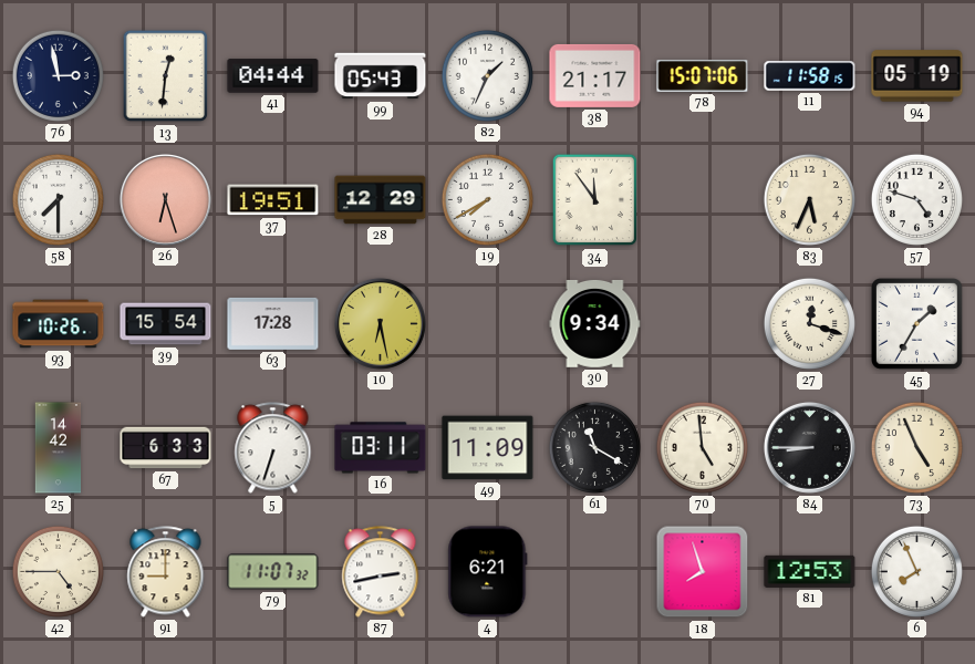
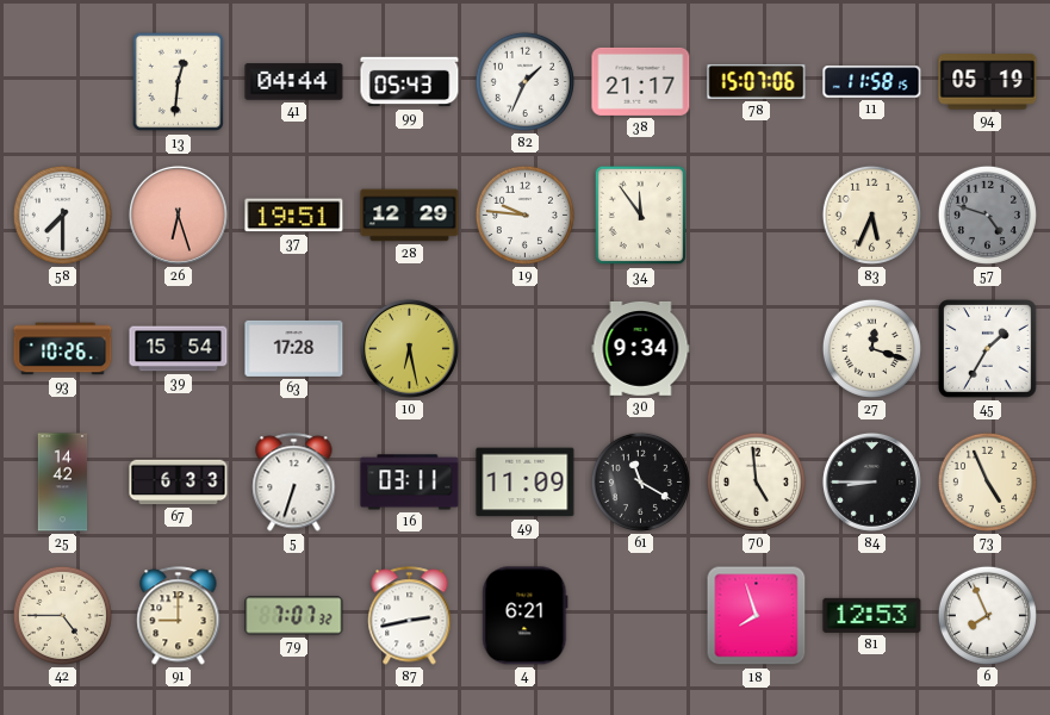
76: 2:58 -> none (58, 75)
19: 7:40 -> 9:46 (524, 214)
57 dial: white -> grey (987, 214)
79: 11:07 -> 7:07 (294, 616)
